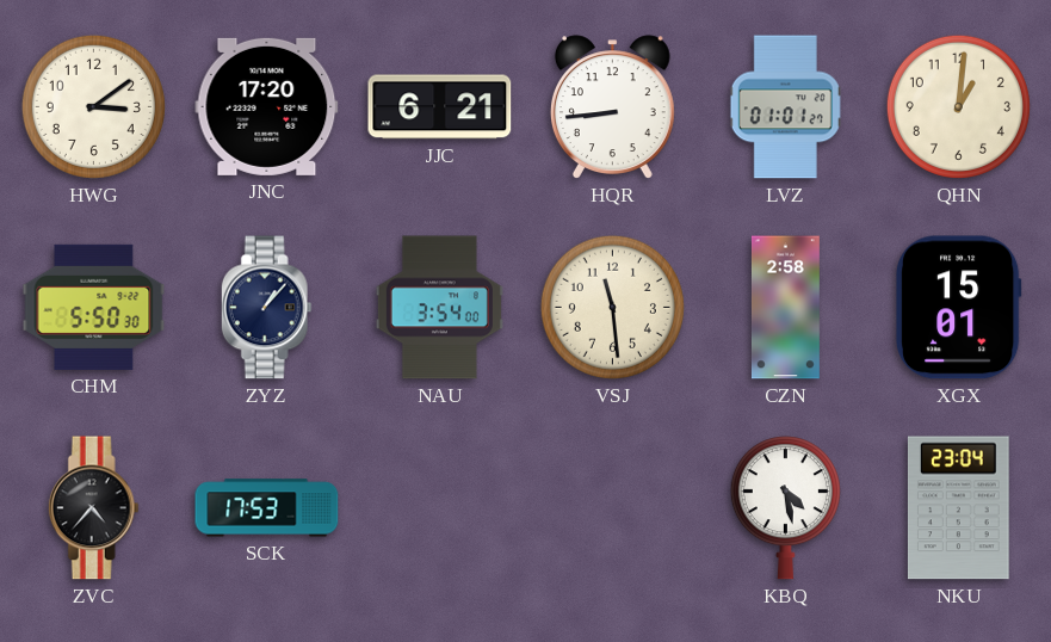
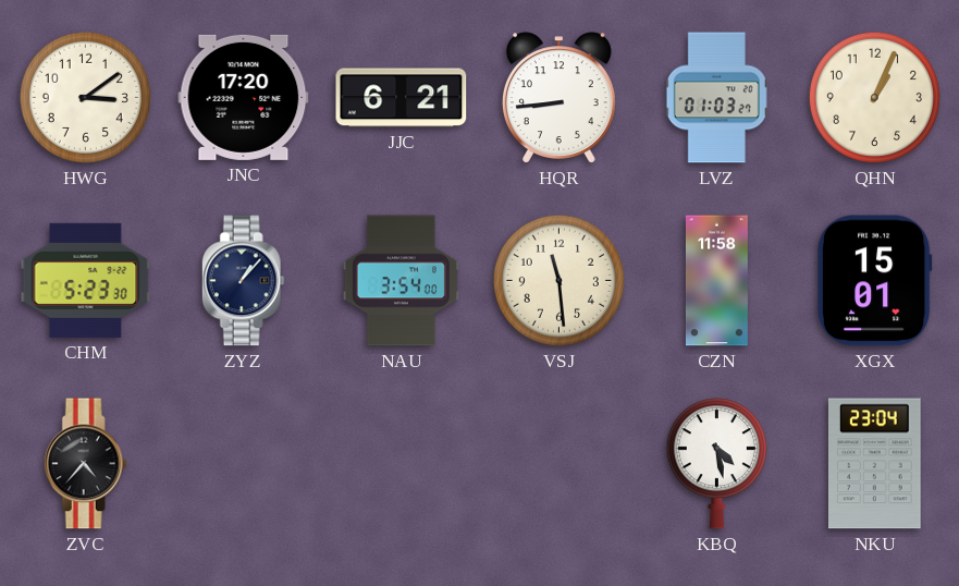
LVZ: 01:01 -> 01:03 (717, 98)
QHN: 1:01 -> 1:04 (874, 97)
CHM: 5:50 -> 5:23 (86, 280)
CZN: 2:58 -> 11:58 (716, 281)
SCK: 17:53 -> none (267, 508)
